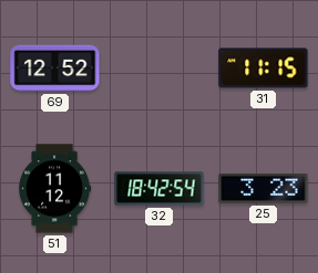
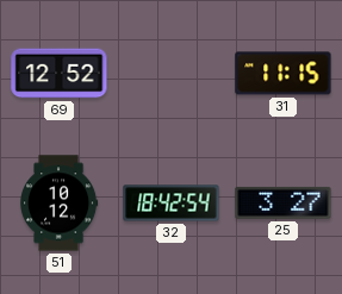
51: 11:12 -> 10:12 (60, 204)
25: 3:23 -> 3:27 (284, 202)
